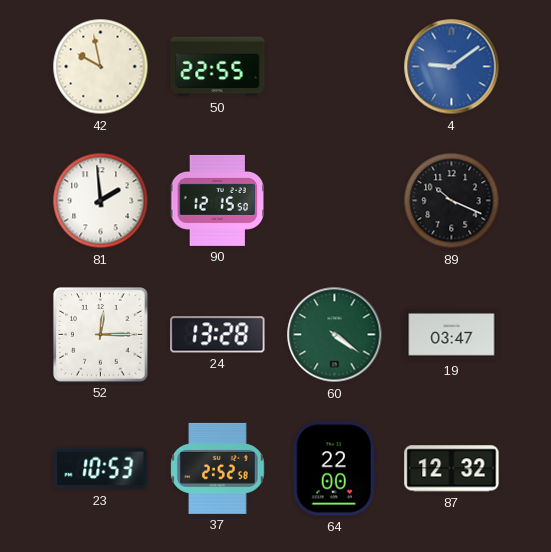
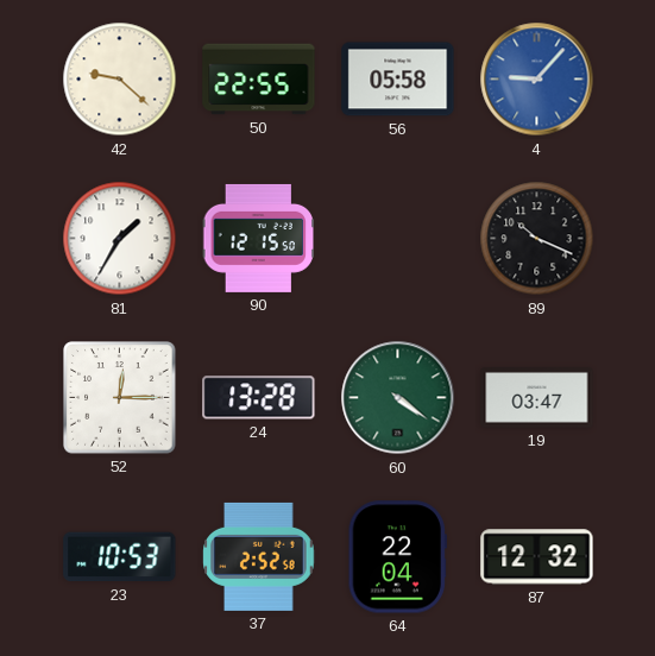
42: 9:58 -> 9:22 (120, 80)
56: none -> 05:58 (398, 80)
4: 9:09 -> 9:07 (537, 80)
81: 1:59 -> 1:35 (120, 239)
64: 22:00 -> 22:04 (397, 557)
